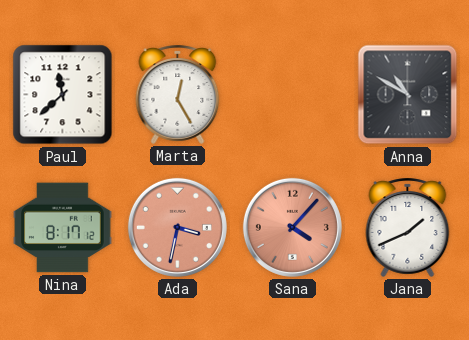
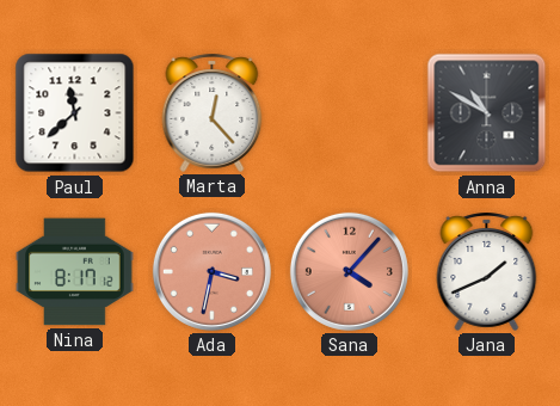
Marta: 12:25 -> 12:23 (213, 112)
